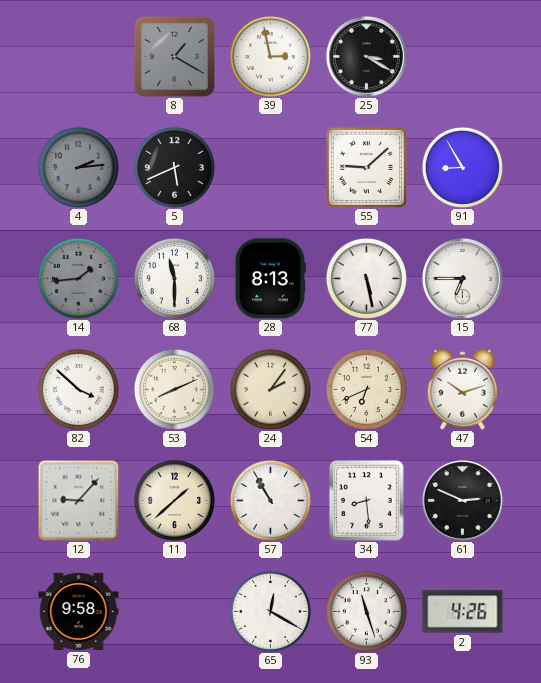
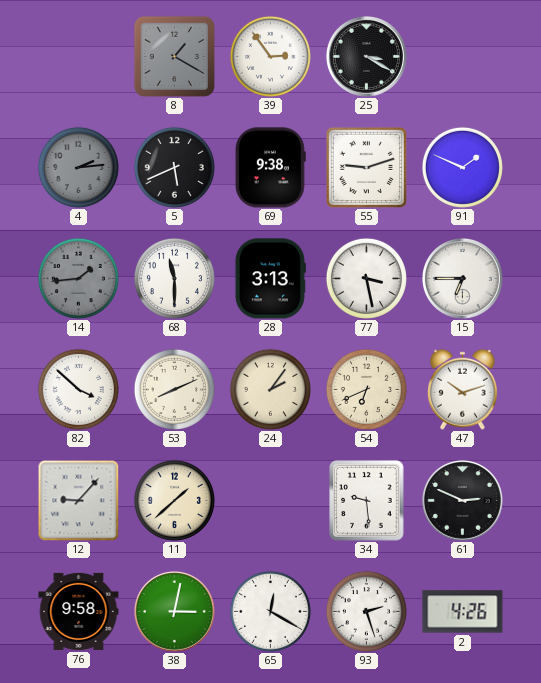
39: 2:58 -> 2:54 (270, 56)
69: none -> 9:38 (270, 168)
55: 9:08 -> 9:12 (366, 167)
91: 8:55 -> 1:49 (462, 167)
28: 8:13 -> 3:13 (270, 279)
77: 5:28 -> 3:28 (366, 278)
57: 10:55 -> none (270, 500)
34: 8:29 -> 9:29 (367, 501)
38: none -> 3:02 (174, 611)
93: 11:27 -> 2:27 (366, 611)
